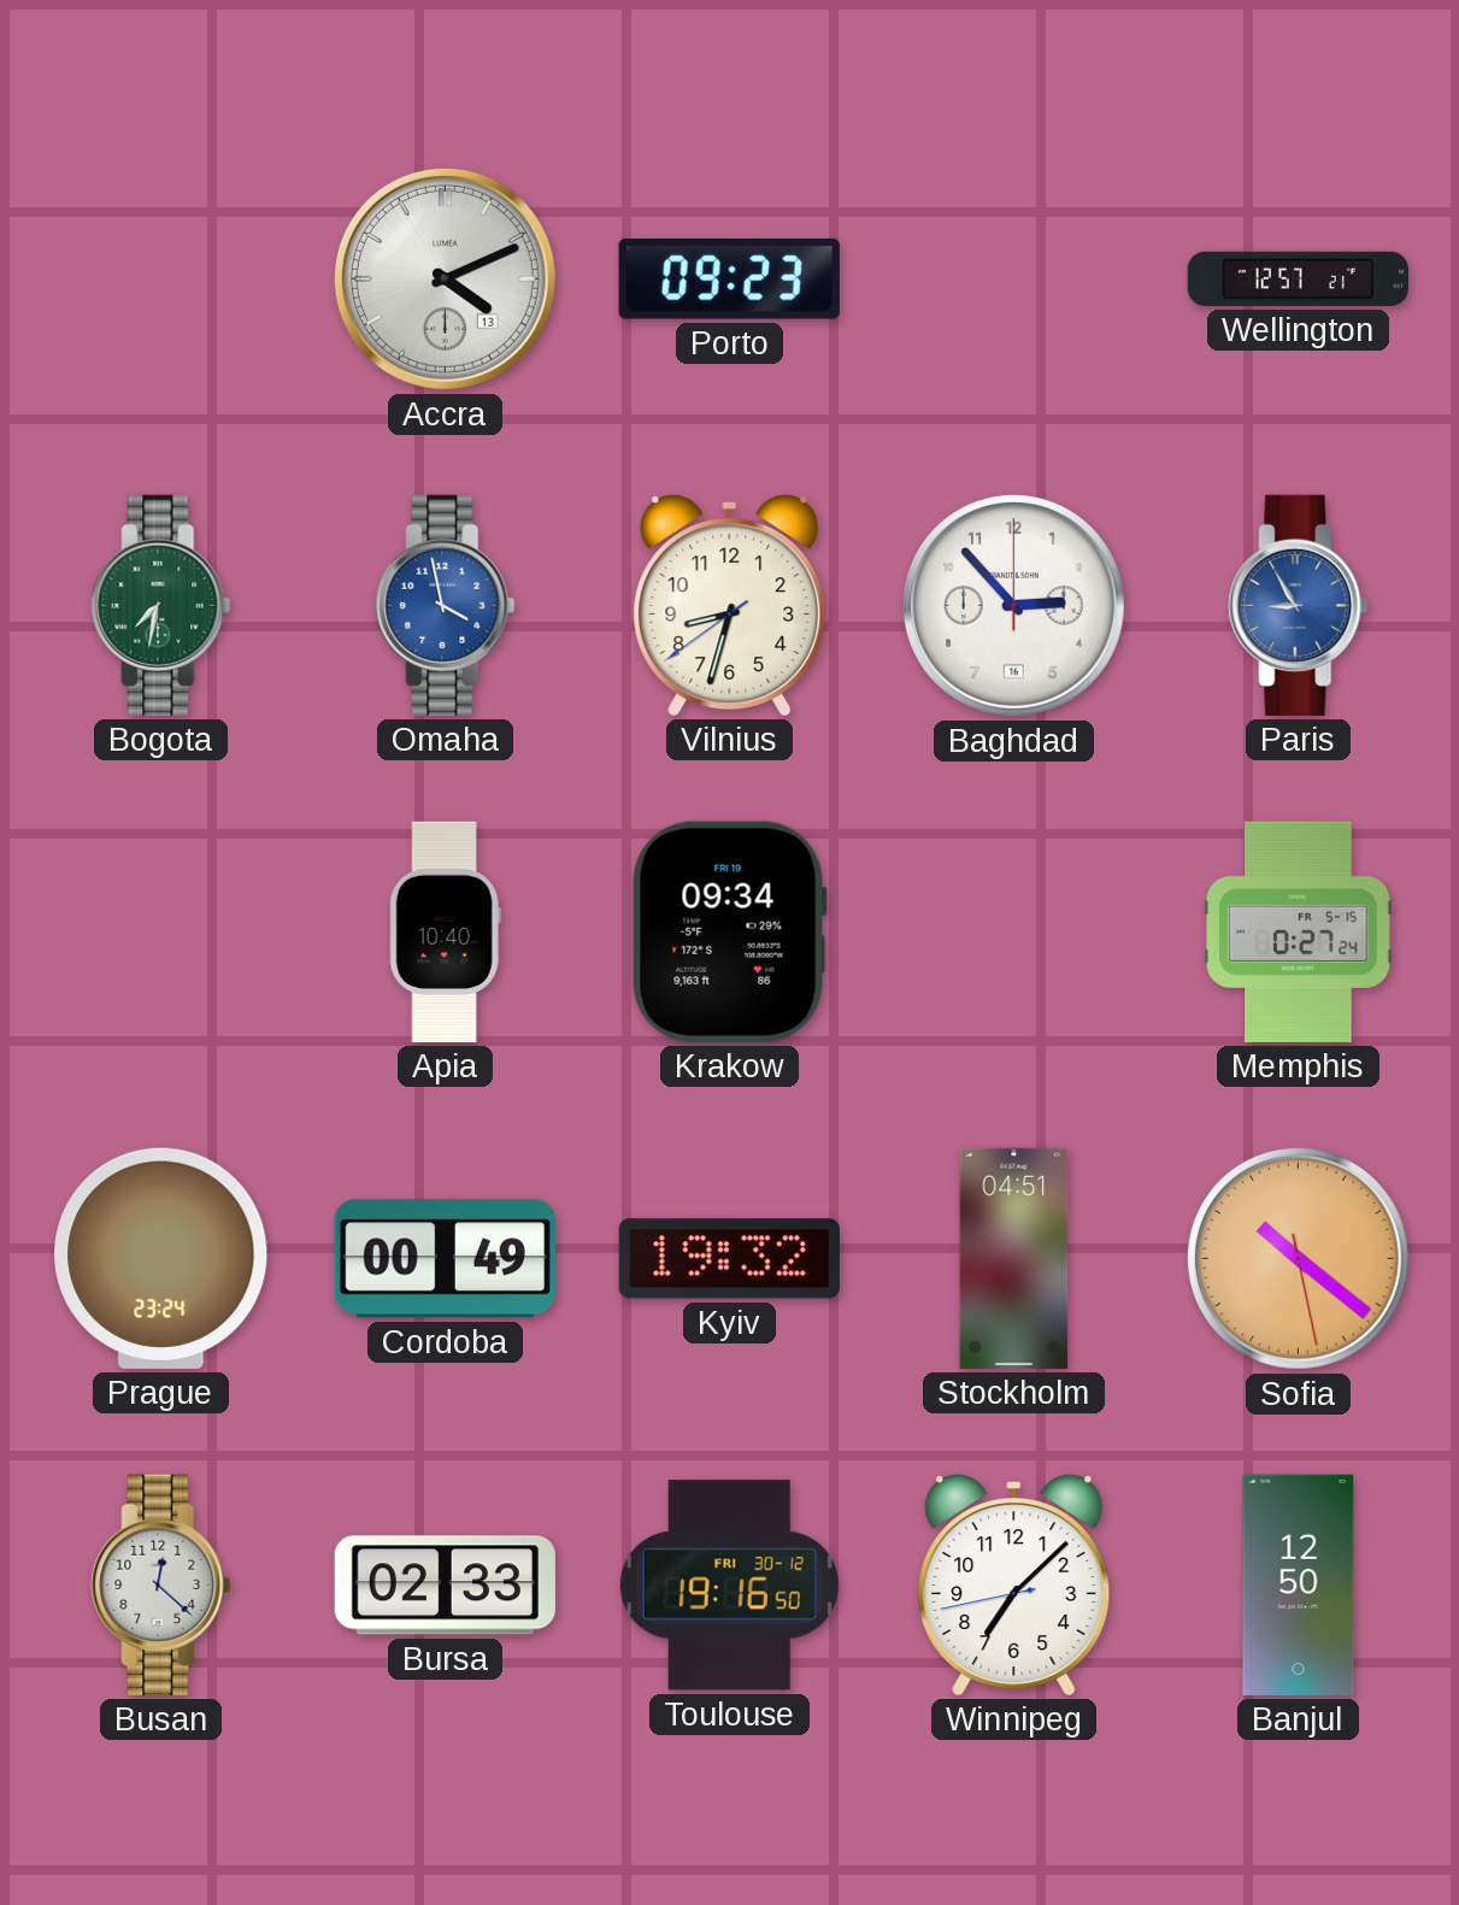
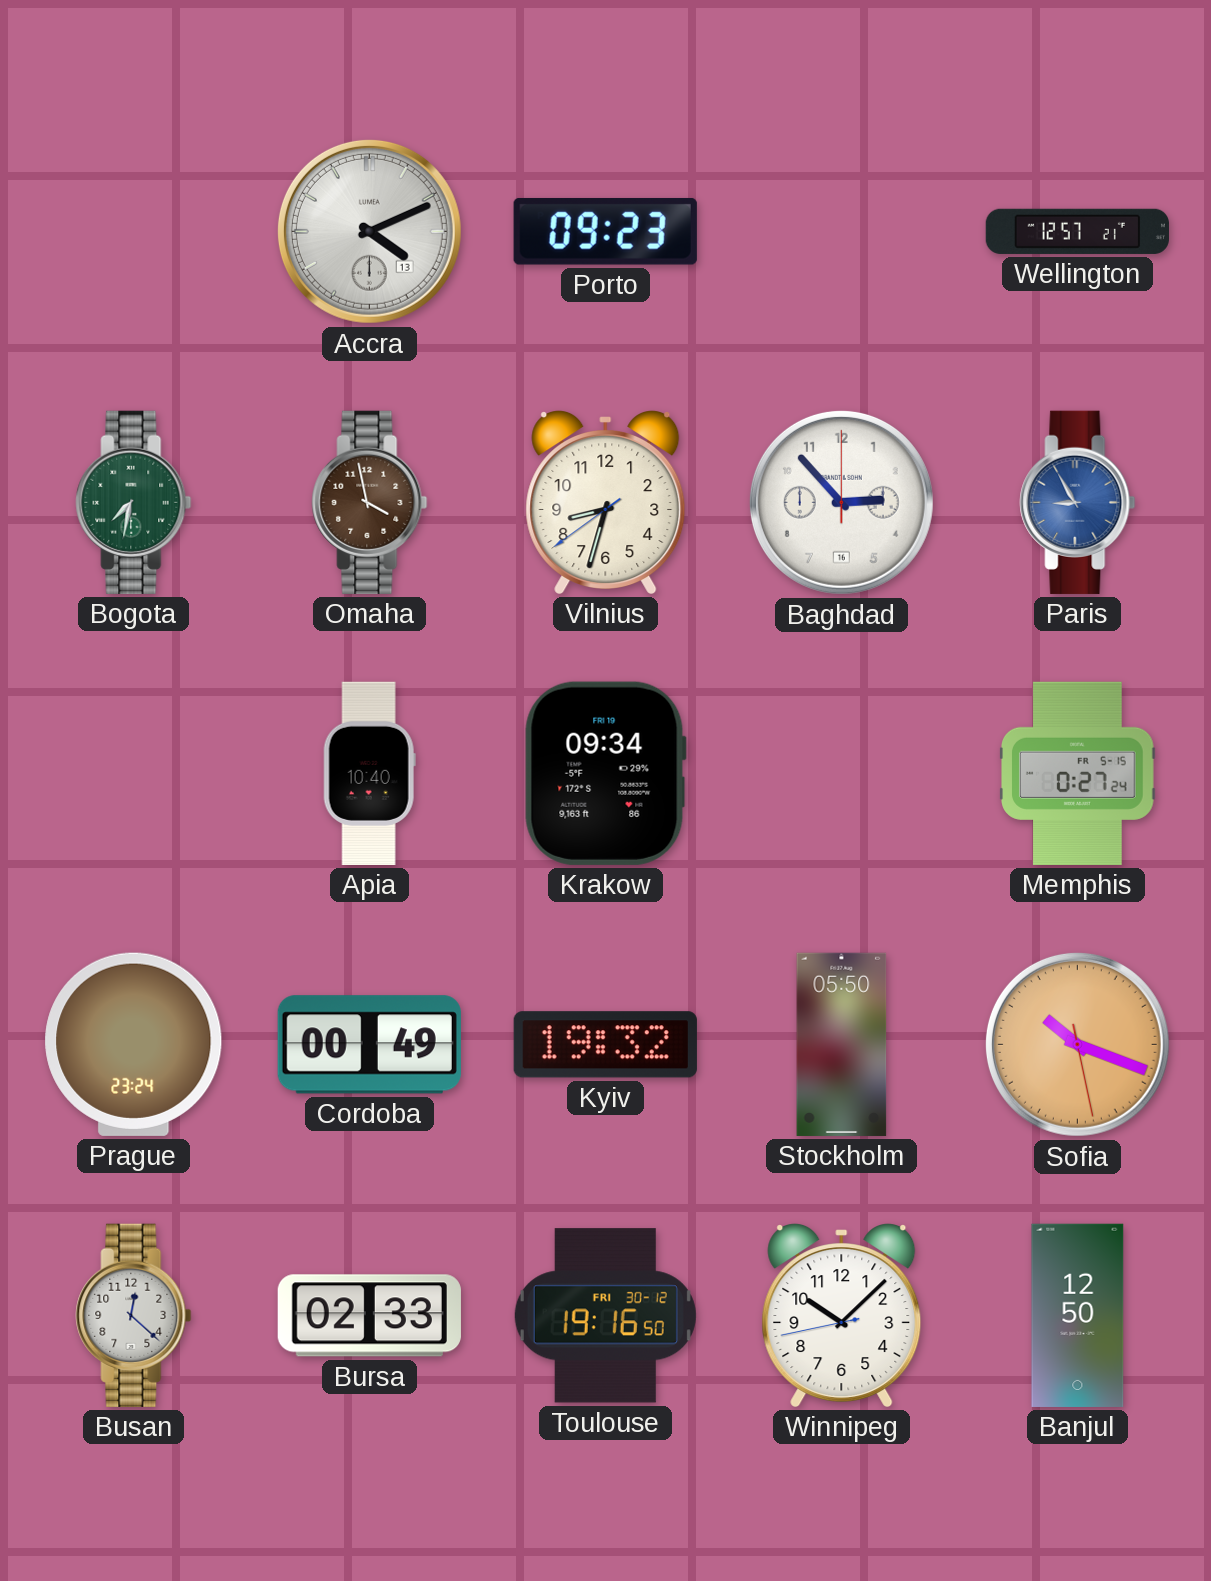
Omaha dial: blue -> brown (370, 502)
Stockholm: 04:51 -> 05:50 (842, 1044)
Sofia: 10:21 -> 10:18 (1077, 1044)
Winnipeg: 7:07 -> 10:07 (842, 1316)
